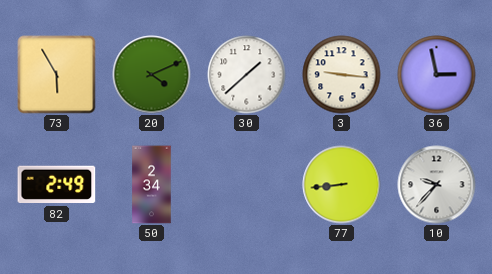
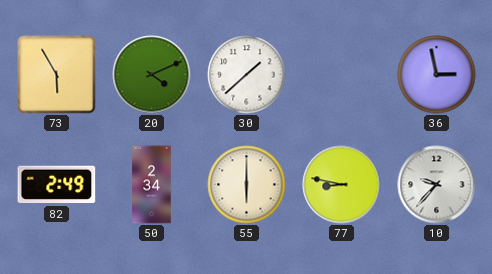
3: 9:16 -> none (342, 75)
55: none -> 6:00 (247, 185)
77: 8:44 -> 8:47 (342, 185)
